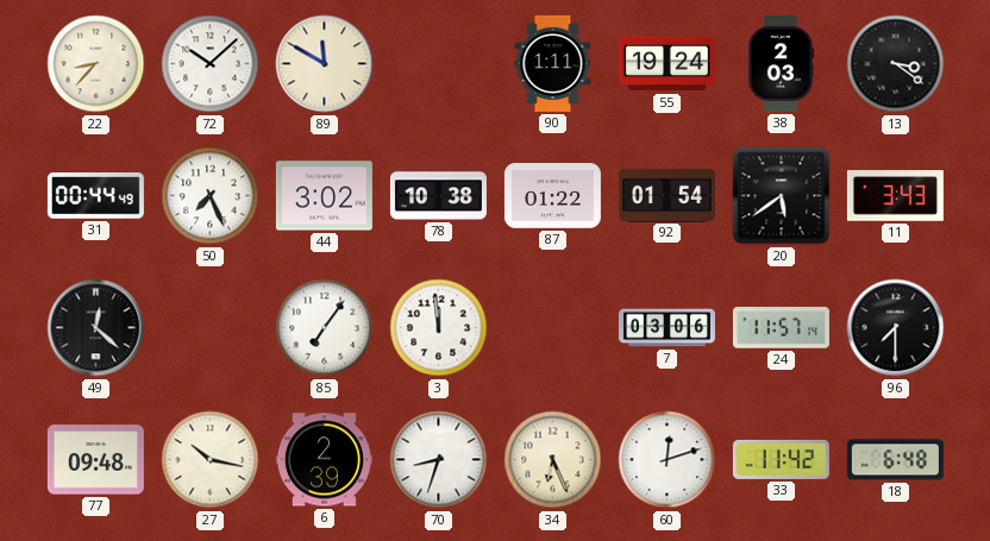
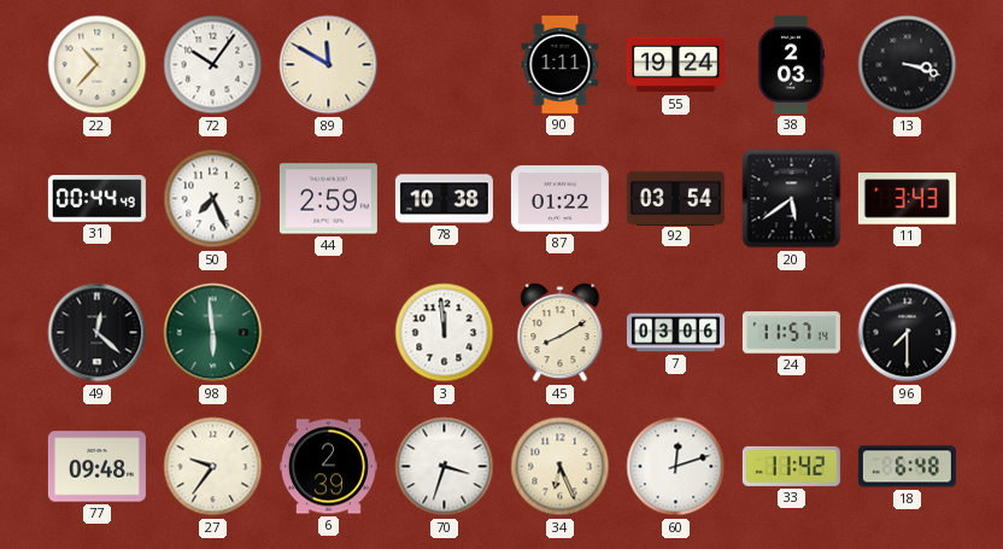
22: 8:37 -> 10:37 (98, 65)
72: 10:08 -> 10:06 (213, 65)
13: 3:21 -> 3:18 (908, 65)
44: 3:02 -> 2:59 (328, 199)
92: 01:54 -> 03:54 (675, 198)
98: none -> 5:59 (213, 333)
85: 7:06 -> none (325, 328)
45: none -> 8:10 (561, 333)
27: 10:17 -> 9:36 (213, 467)
70: 8:33 -> 3:33 (445, 467)
